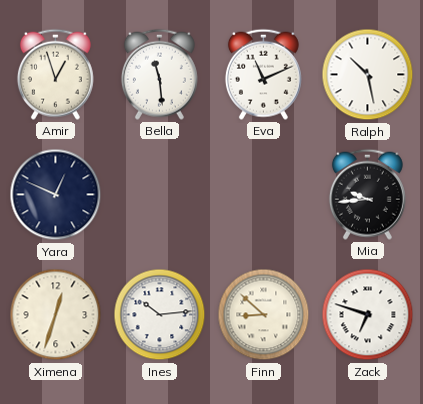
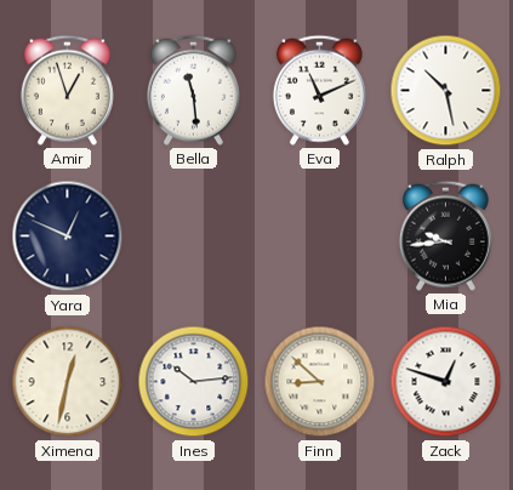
Ximena: 12:33 -> 12:32 (68, 382)
Zack: 6:48 -> 12:48 (446, 382)
